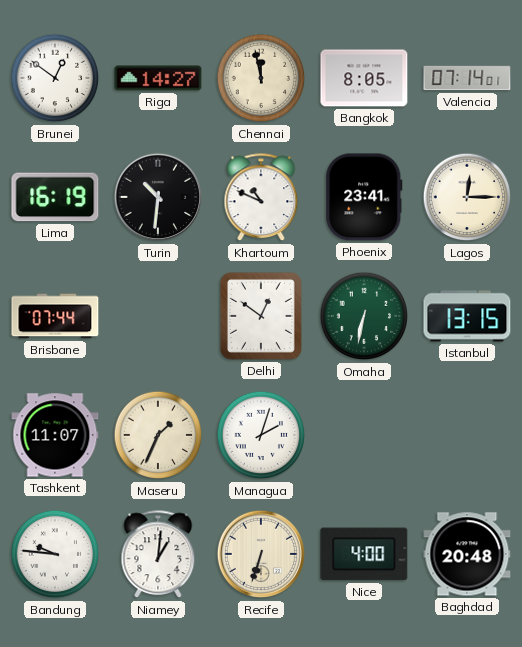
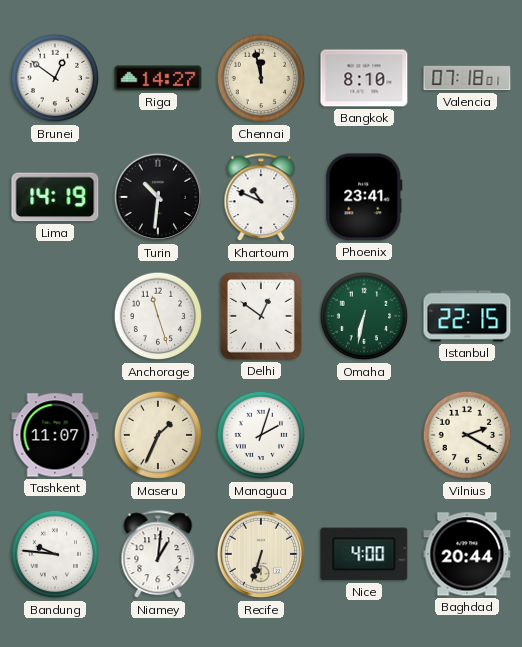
Bangkok: 8:05 -> 8:10 (364, 78)
Valencia: 07:14 -> 07:18 (467, 78)
Lima: 16:19 -> 14:19 (55, 197)
Lagos: 12:15 -> none (467, 197)
Brisbane: 07:44 -> none (55, 316)
Anchorage: none -> 11:27 (158, 316)
Istanbul: 13:15 -> 22:15 (467, 316)
Vilnius: none -> 2:20 (467, 435)
Baghdad: 20:48 -> 20:44 (467, 554)
